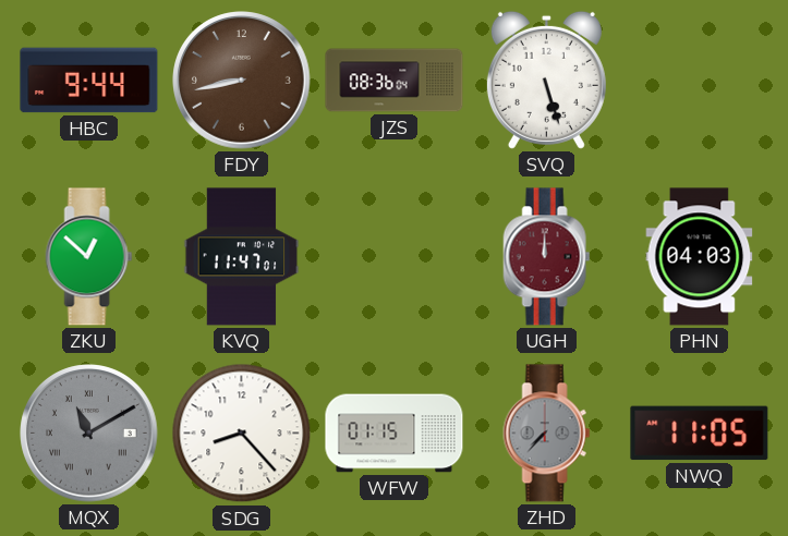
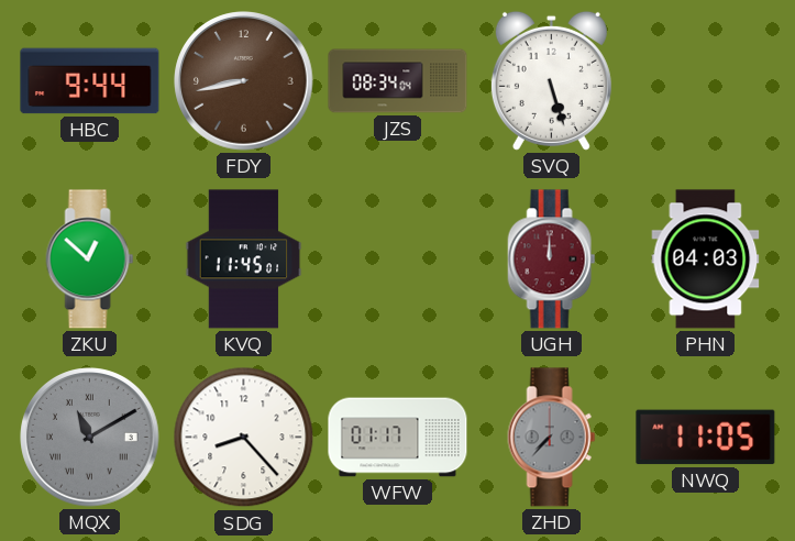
JZS: 08:36 -> 08:34 (398, 81)
KVQ: 11:47 -> 11:45 (244, 260)
WFW: 01:15 -> 01:17 (398, 438)
